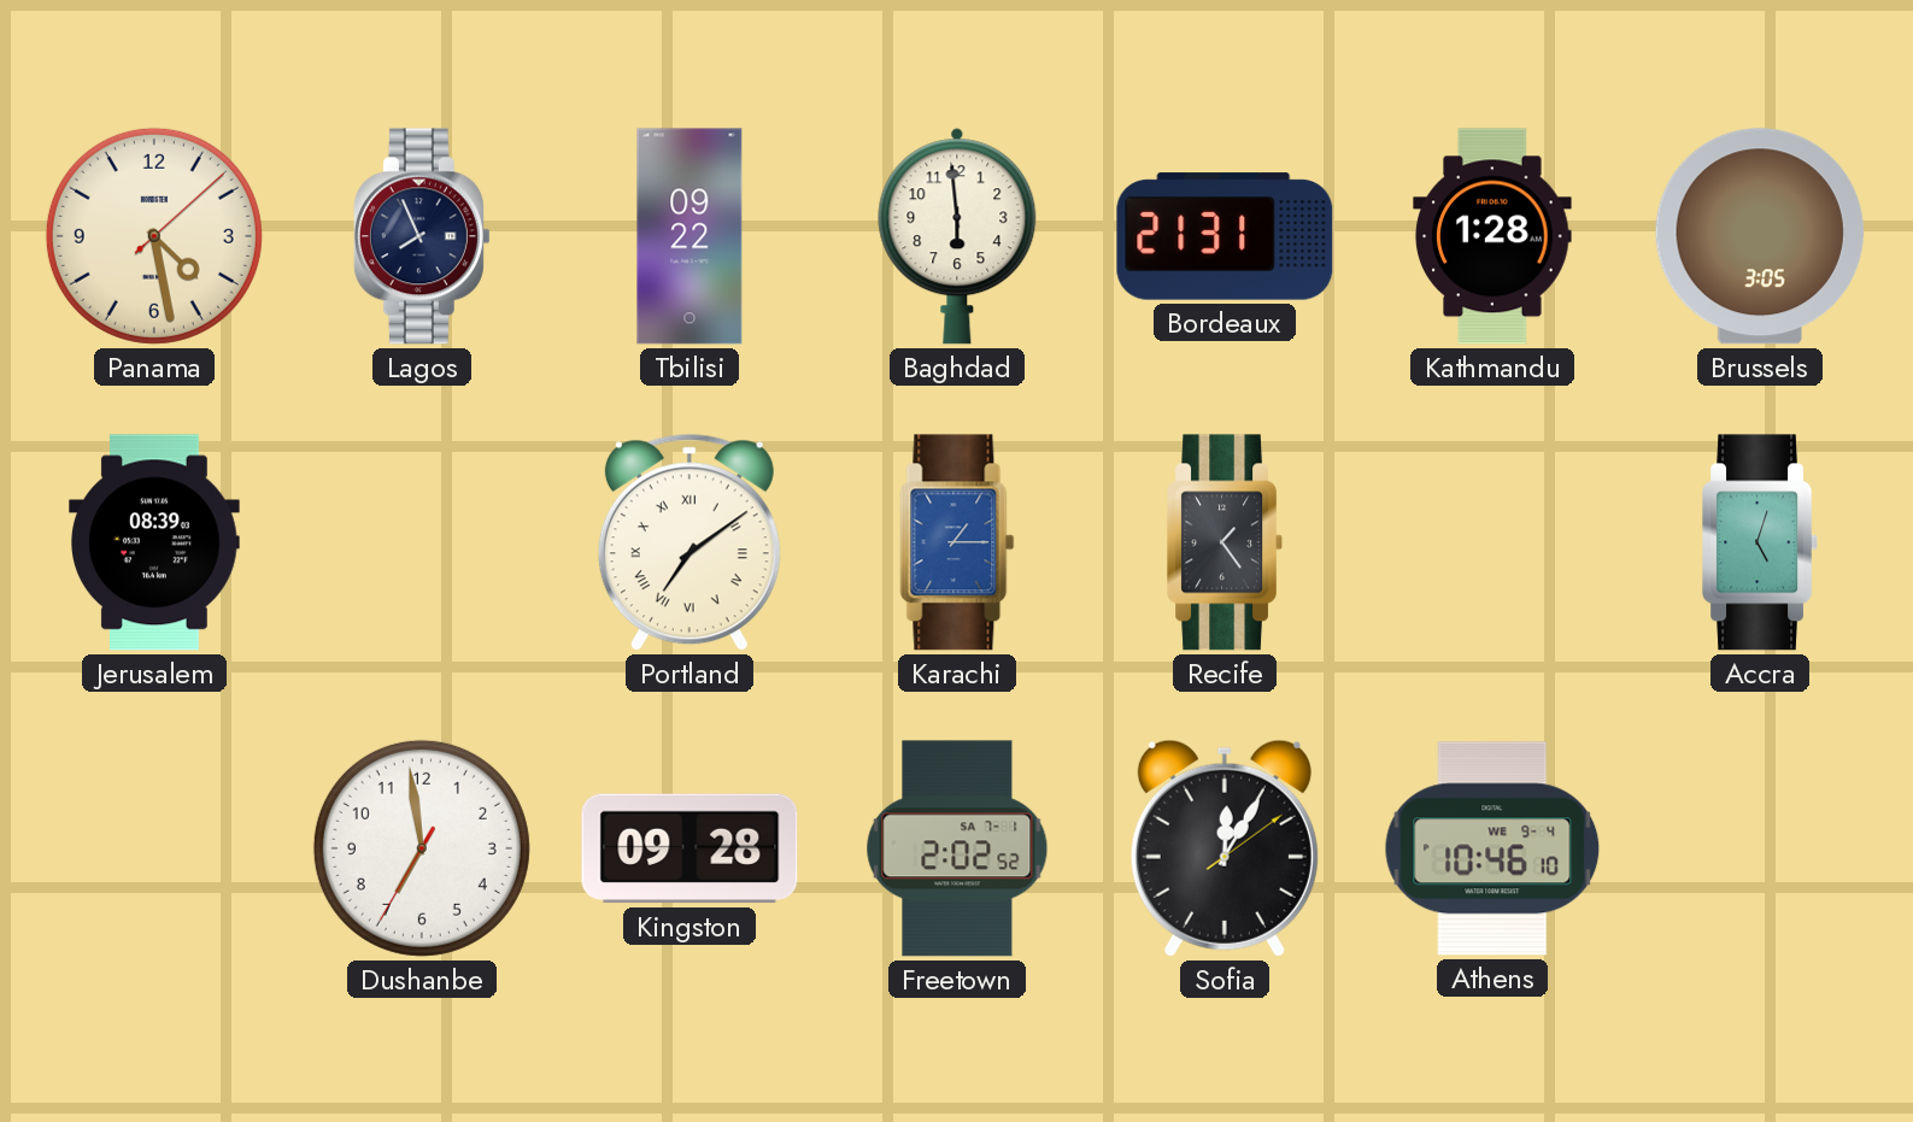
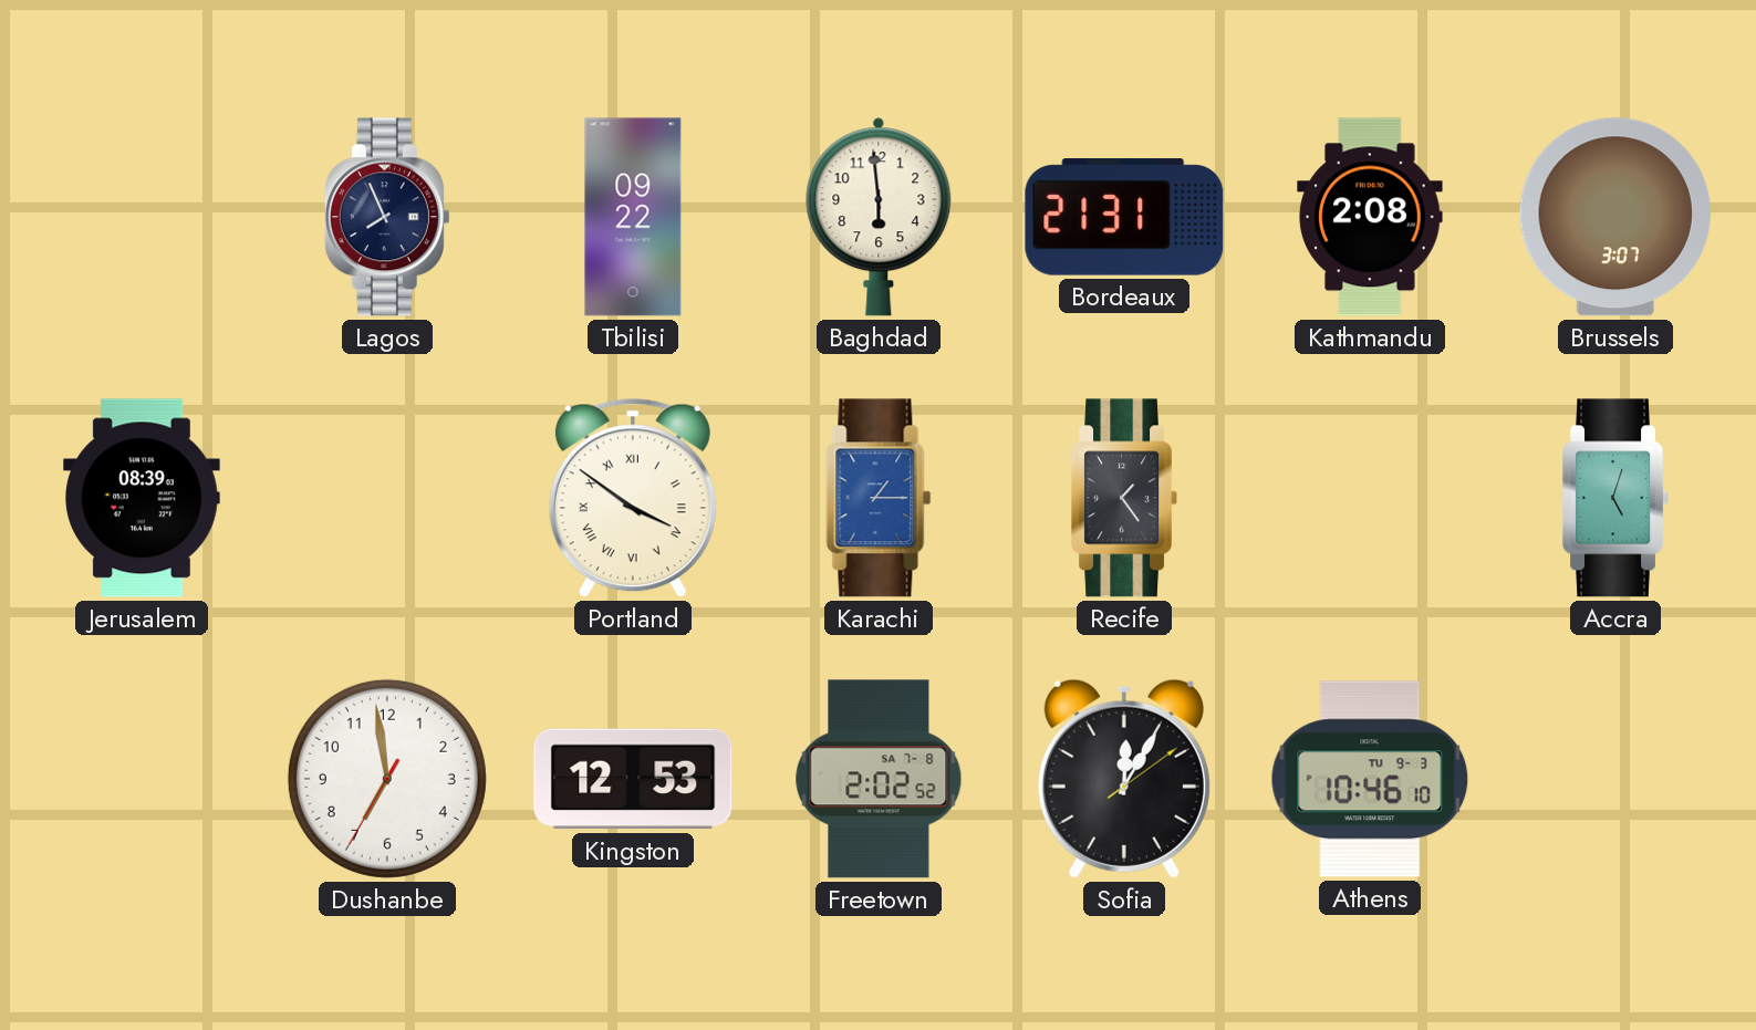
Panama: 4:28 -> none (154, 236)
Kathmandu: 1:28 -> 2:08 (1370, 217)
Brussels: 3:05 -> 3:07 (1615, 217)
Portland: 7:09 -> 3:51 (633, 498)
Kingston: 09:28 -> 12:53 (633, 779)
Freetown date: SA 7-1 -> SA 7-8 (879, 779)
Athens date: WE 9-4 -> TU 9-3 (1370, 779)
